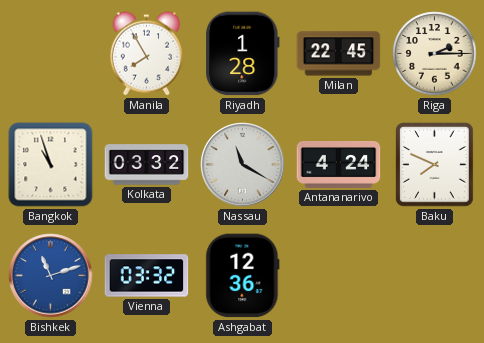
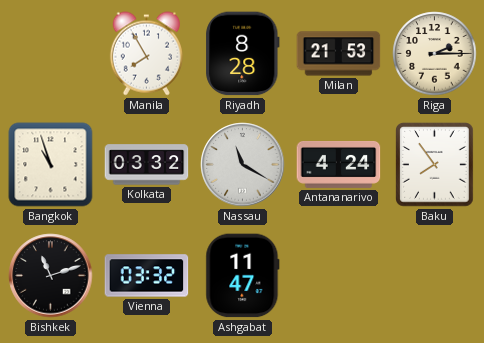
Riyadh: 1:28 -> 8:28 (243, 54)
Milan: 22:45 -> 21:53 (339, 54)
Baku: 7:49 -> 7:54 (435, 165)
Bishkek dial: blue -> black (51, 276)
Ashgabat: 12:36 -> 11:47 (243, 276)
